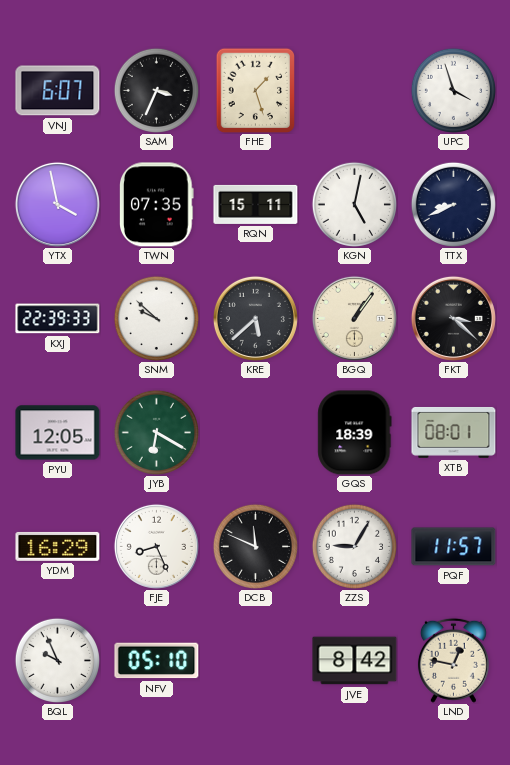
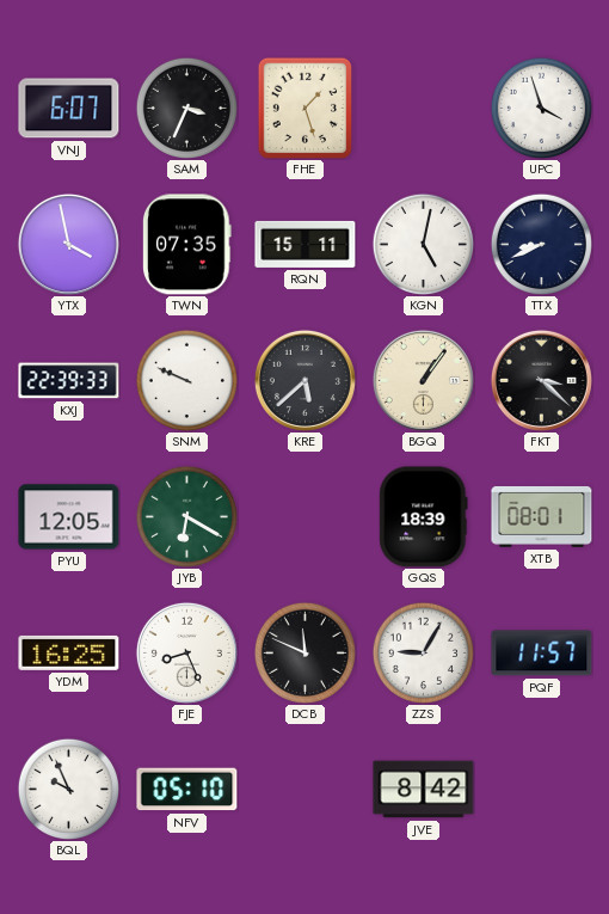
SNM: 9:52 -> 9:49 (186, 380)
YDM: 16:29 -> 16:25 (69, 652)
LND: 12:47 -> none (453, 660)
